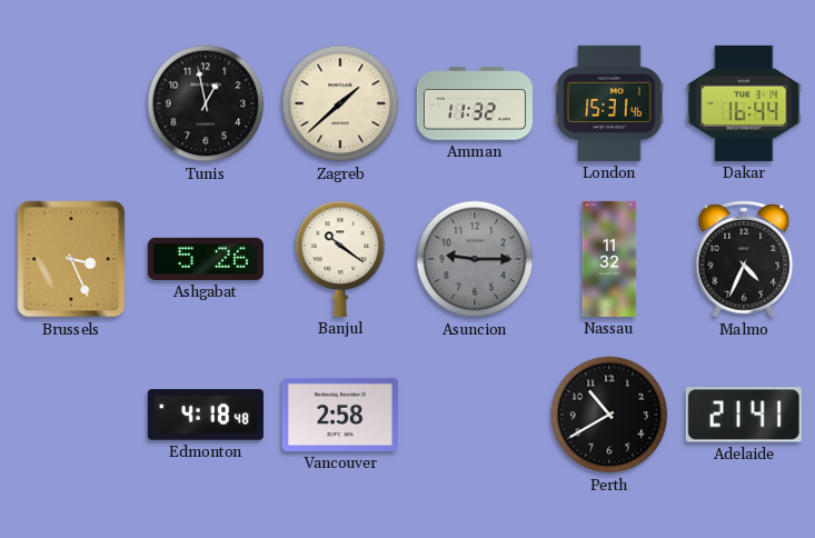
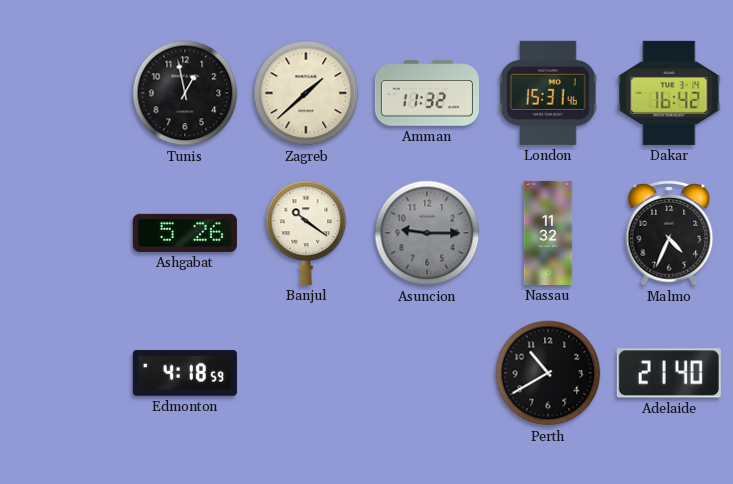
Dakar: 16:44 -> 16:42 (669, 93)
Brussels: 3:26 -> none (71, 259)
Edmonton: 4:18:48 -> 4:18:59 (185, 373)
Vancouver: 2:58 -> none (340, 415)
Adelaide: 21:41 -> 21:40 (669, 373)
